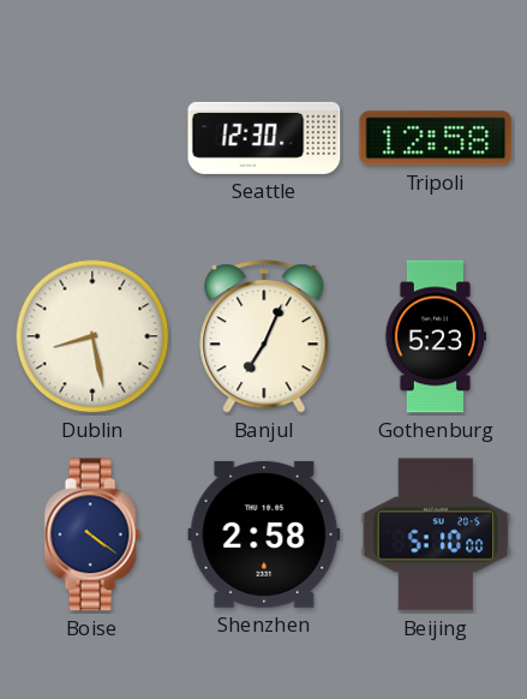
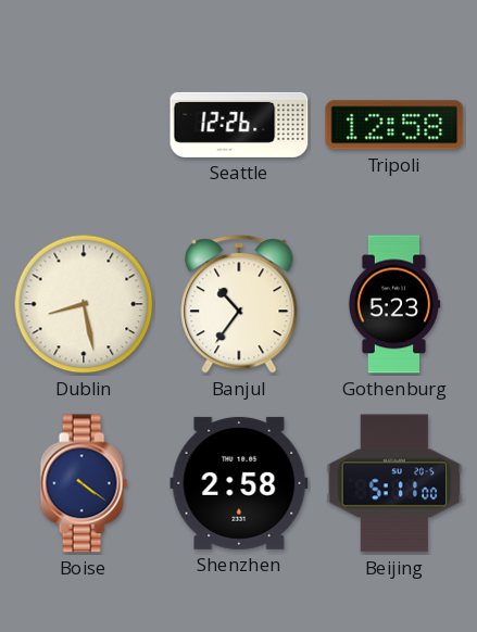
Seattle: 12:30 -> 12:26 (239, 125)
Banjul: 7:04 -> 10:36 (239, 304)
Beijing: 5:10 -> 5:11 (394, 483)
